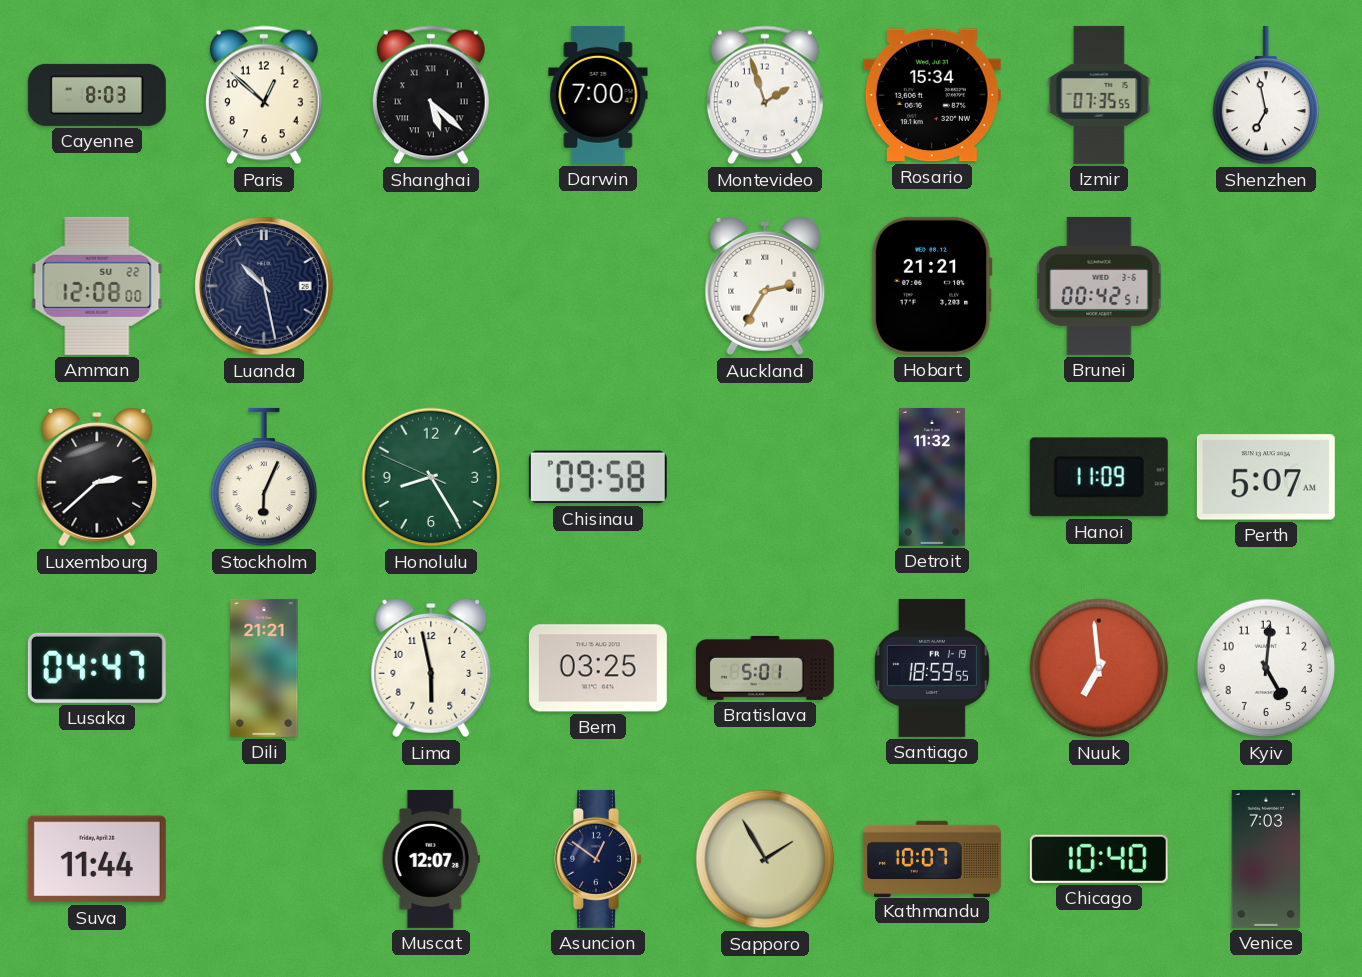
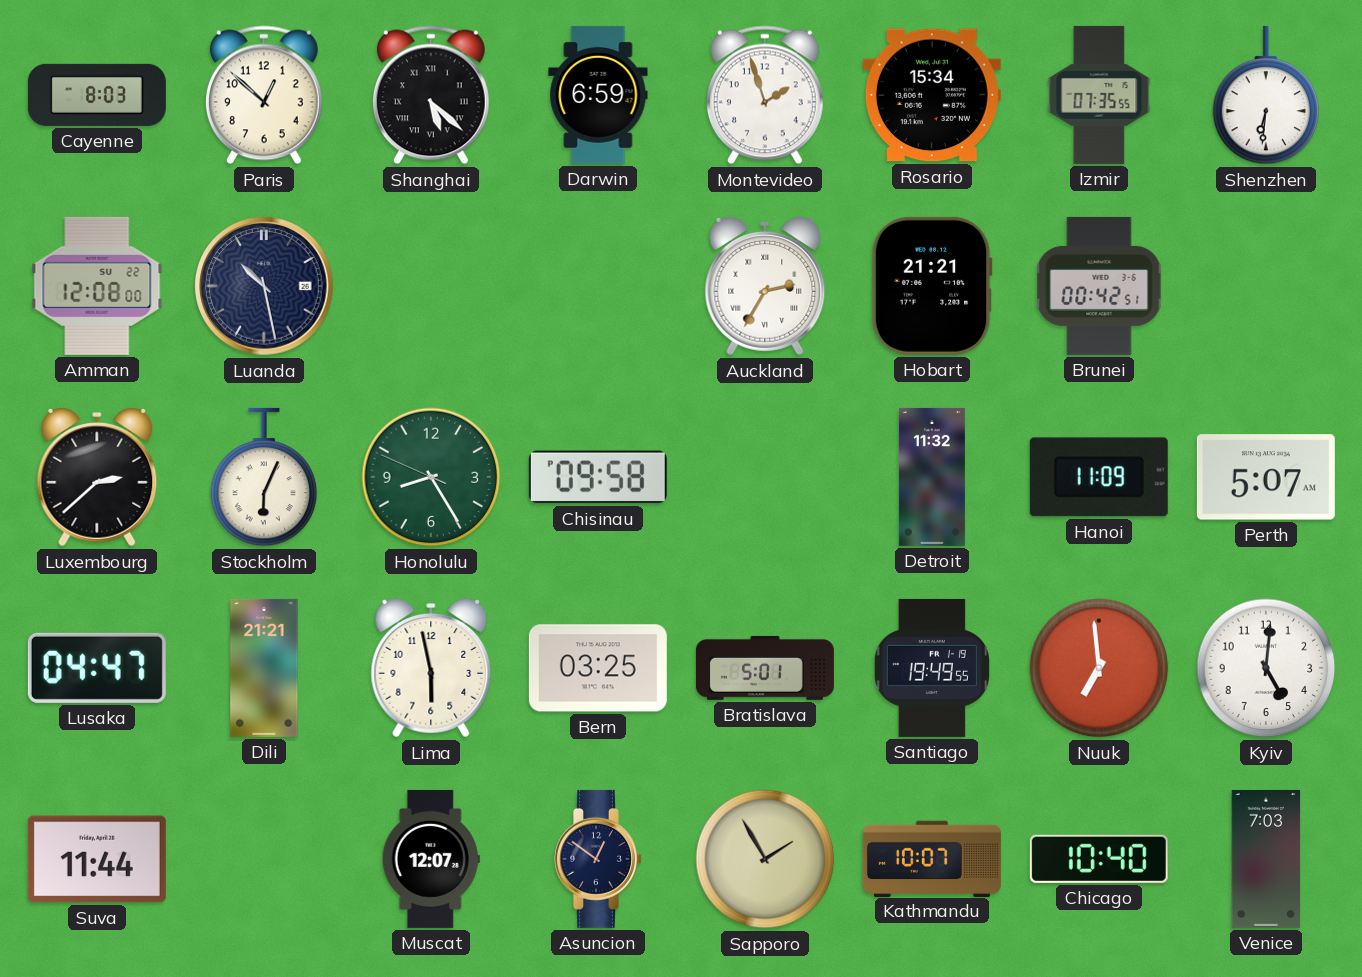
Darwin: 7:00 -> 6:59 (598, 95)
Shenzhen: 6:58 -> 6:31 (1266, 95)
Santiago: 18:59 -> 19:49 (932, 668)
